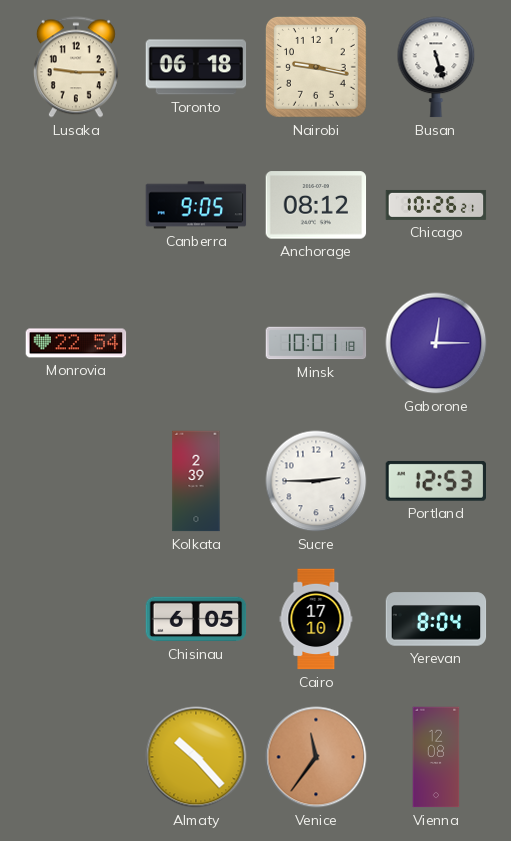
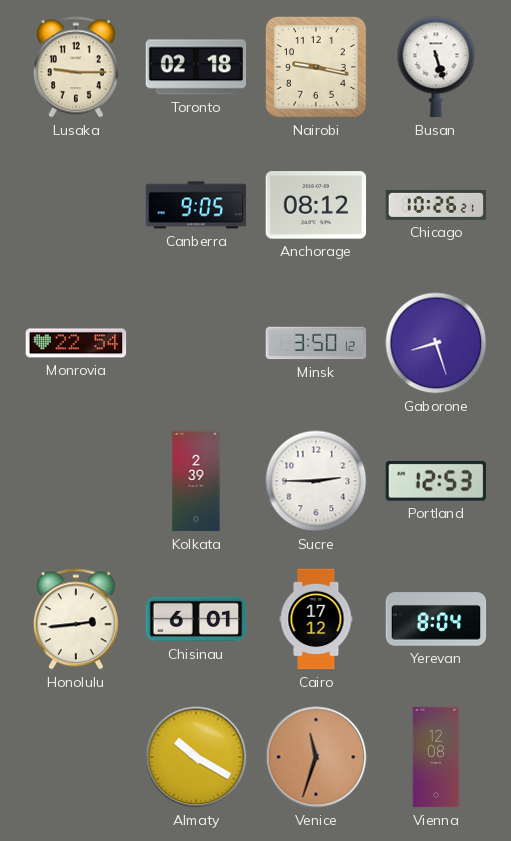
Toronto: 06:18 -> 02:18 (196, 67)
Minsk: 10:01 -> 3:50 (316, 343)
Gaborone: 12:15 -> 8:27 (436, 343)
Honolulu: none -> 2:44 (76, 619)
Chisinau: 6:05 -> 6:01 (196, 619)
Cairo: 17:10 -> 17:12 (316, 619)
Almaty: 10:23 -> 10:20 (196, 757)
Venice: 11:36 -> 11:33 (316, 757)
